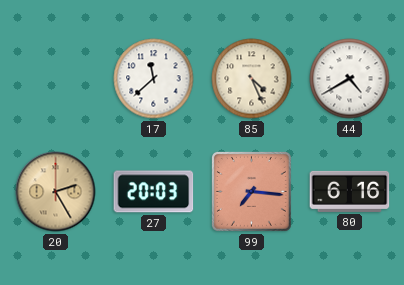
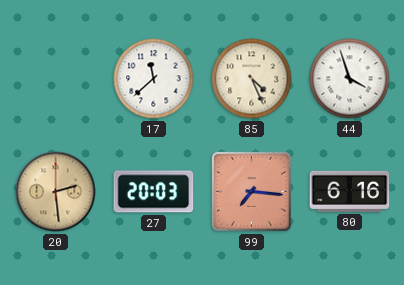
44: 4:40 -> 3:57 (350, 79)
20: 2:25 -> 2:29 (56, 192)
